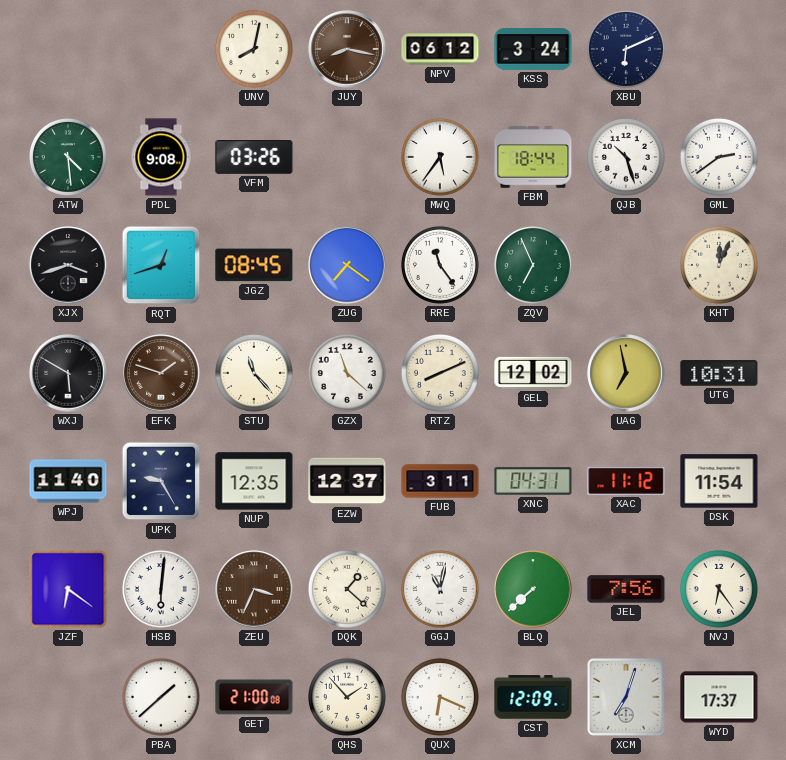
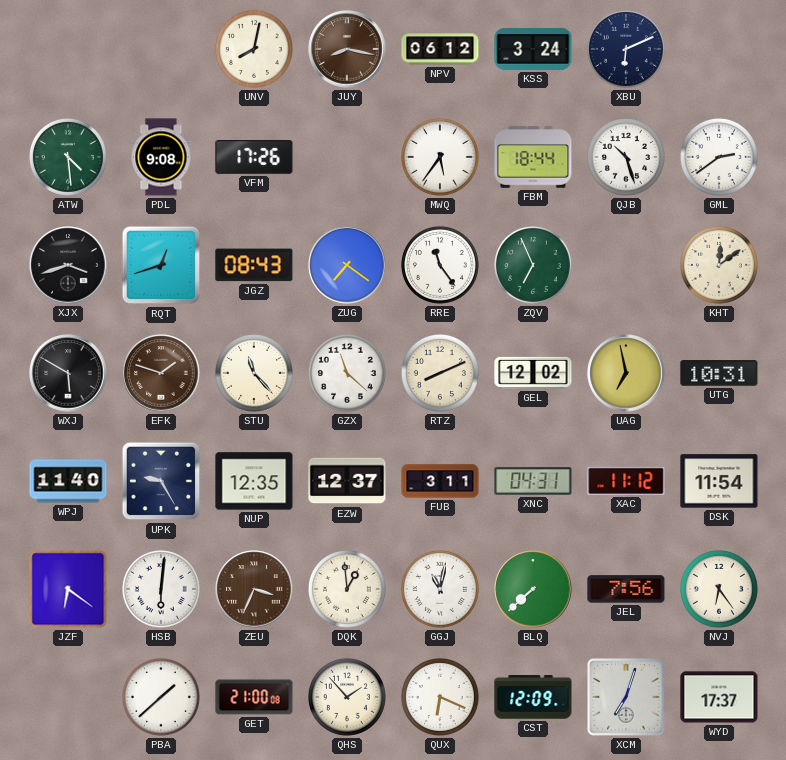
VFM: 03:26 -> 17:26 (254, 158)
JGZ: 08:45 -> 08:43 (254, 265)
KHT: 12:04 -> 12:09 (719, 265)
DQK: 1:22 -> 12:59 (347, 589)
